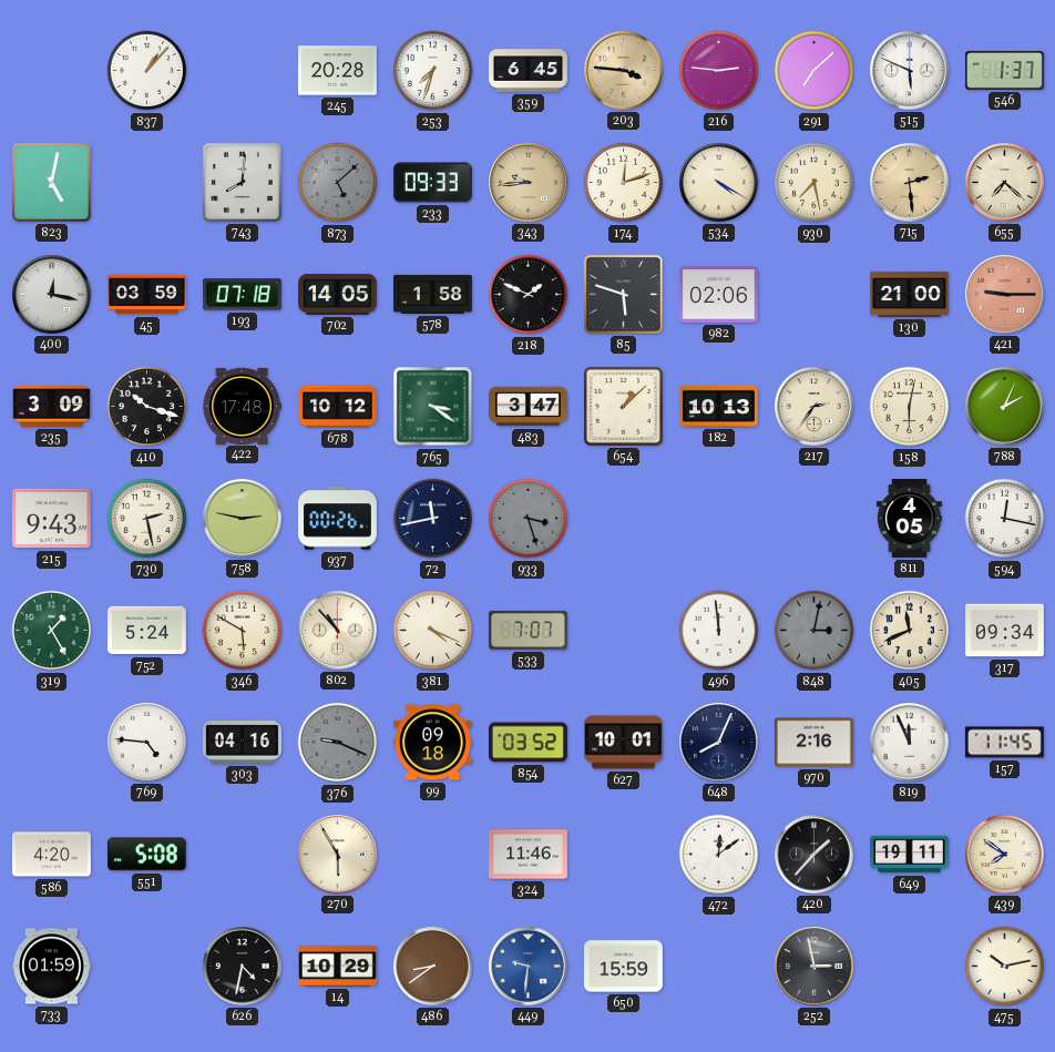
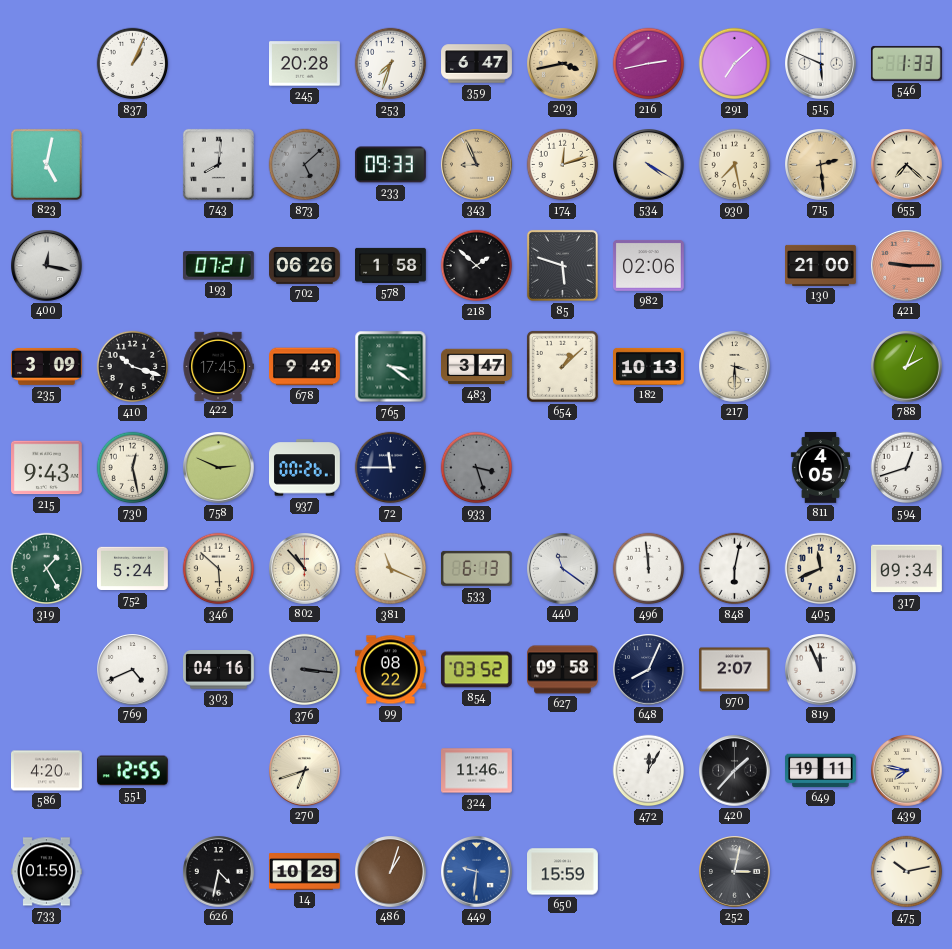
837: 1:07 -> 1:04 (133, 64)
359: 6:45 -> 6:47 (477, 64)
203: 3:46 -> 3:43 (563, 64)
216: 2:46 -> 2:43 (649, 64)
546: 1:37 -> 1:33 (907, 63)
343: 9:44 -> 8:56 (477, 165)
45: 03:59 -> none (147, 295)
193: 07:18 -> 07:21 (218, 266)
702: 14:05 -> 06:26 (305, 266)
218: 1:49 -> 1:52 (477, 266)
422: 17:48 -> 17:45 (218, 366)
678: 10:12 -> 9:49 (305, 367)
217: 2:36 -> 3:30 (735, 367)
158: 6:02 -> none (910, 407)
730: 2:28 -> 12:28 (133, 468)
758: 2:47 -> 2:49 (219, 468)
72: 11:43 -> 11:45 (391, 468)
594: 12:17 -> 12:42 (907, 468)
346: 5:50 -> 5:52 (219, 569)
381: 4:19 -> 11:19 (391, 569)
533: 7:07 -> 6:13 (476, 568)
440: none -> 11:21 (563, 569)
848: 3:02 -> 6:02 (735, 569)
848 dial: grey -> white (735, 569)
769: 4:46 -> 4:41 (133, 670)
376: 9:19 -> 3:16 (305, 670)
99: 09:18 -> 08:22 (391, 670)
627: 10:01 -> 09:58 (563, 670)
970: 2:16 -> 2:07 (735, 670)
157: 11:45 -> none (1004, 743)
551: 5:08 -> 12:55 (132, 771)
270: 5:55 -> 6:42 (305, 771)
472: 12:09 -> 12:05 (649, 771)
439: 7:51 -> 7:47 (907, 771)
486: 8:39 -> 1:03 (391, 872)
252: 2:58 -> 3:02 (735, 872)
